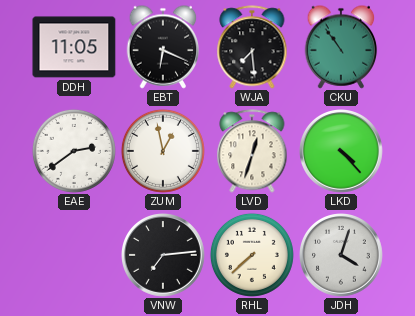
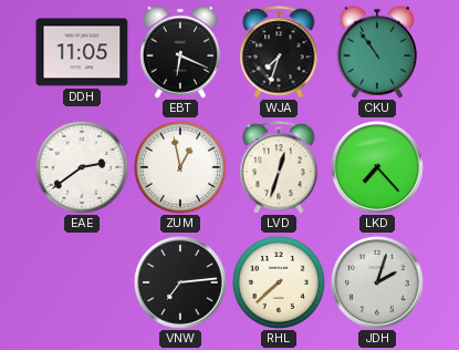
WJA: 7:29 -> 7:33 (279, 52)
LKD: 4:23 -> 7:23 (378, 168)
JDH: 4:03 -> 2:03 (378, 284)
